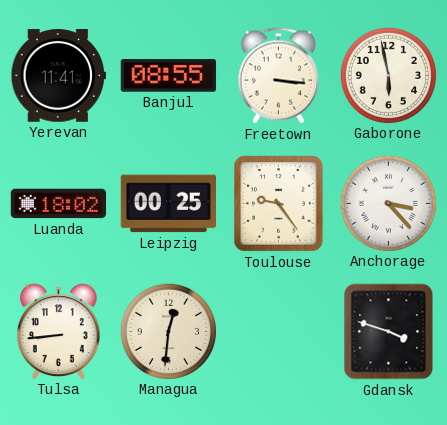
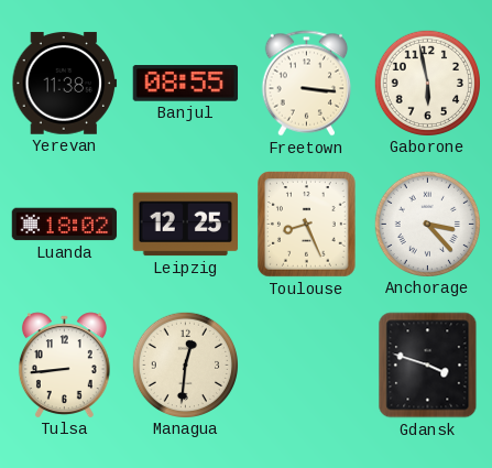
Yerevan: 11:41 -> 11:38 (65, 84)
Leipzig: 00:25 -> 12:25 (186, 225)
Toulouse: 9:24 -> 8:26 (307, 225)
